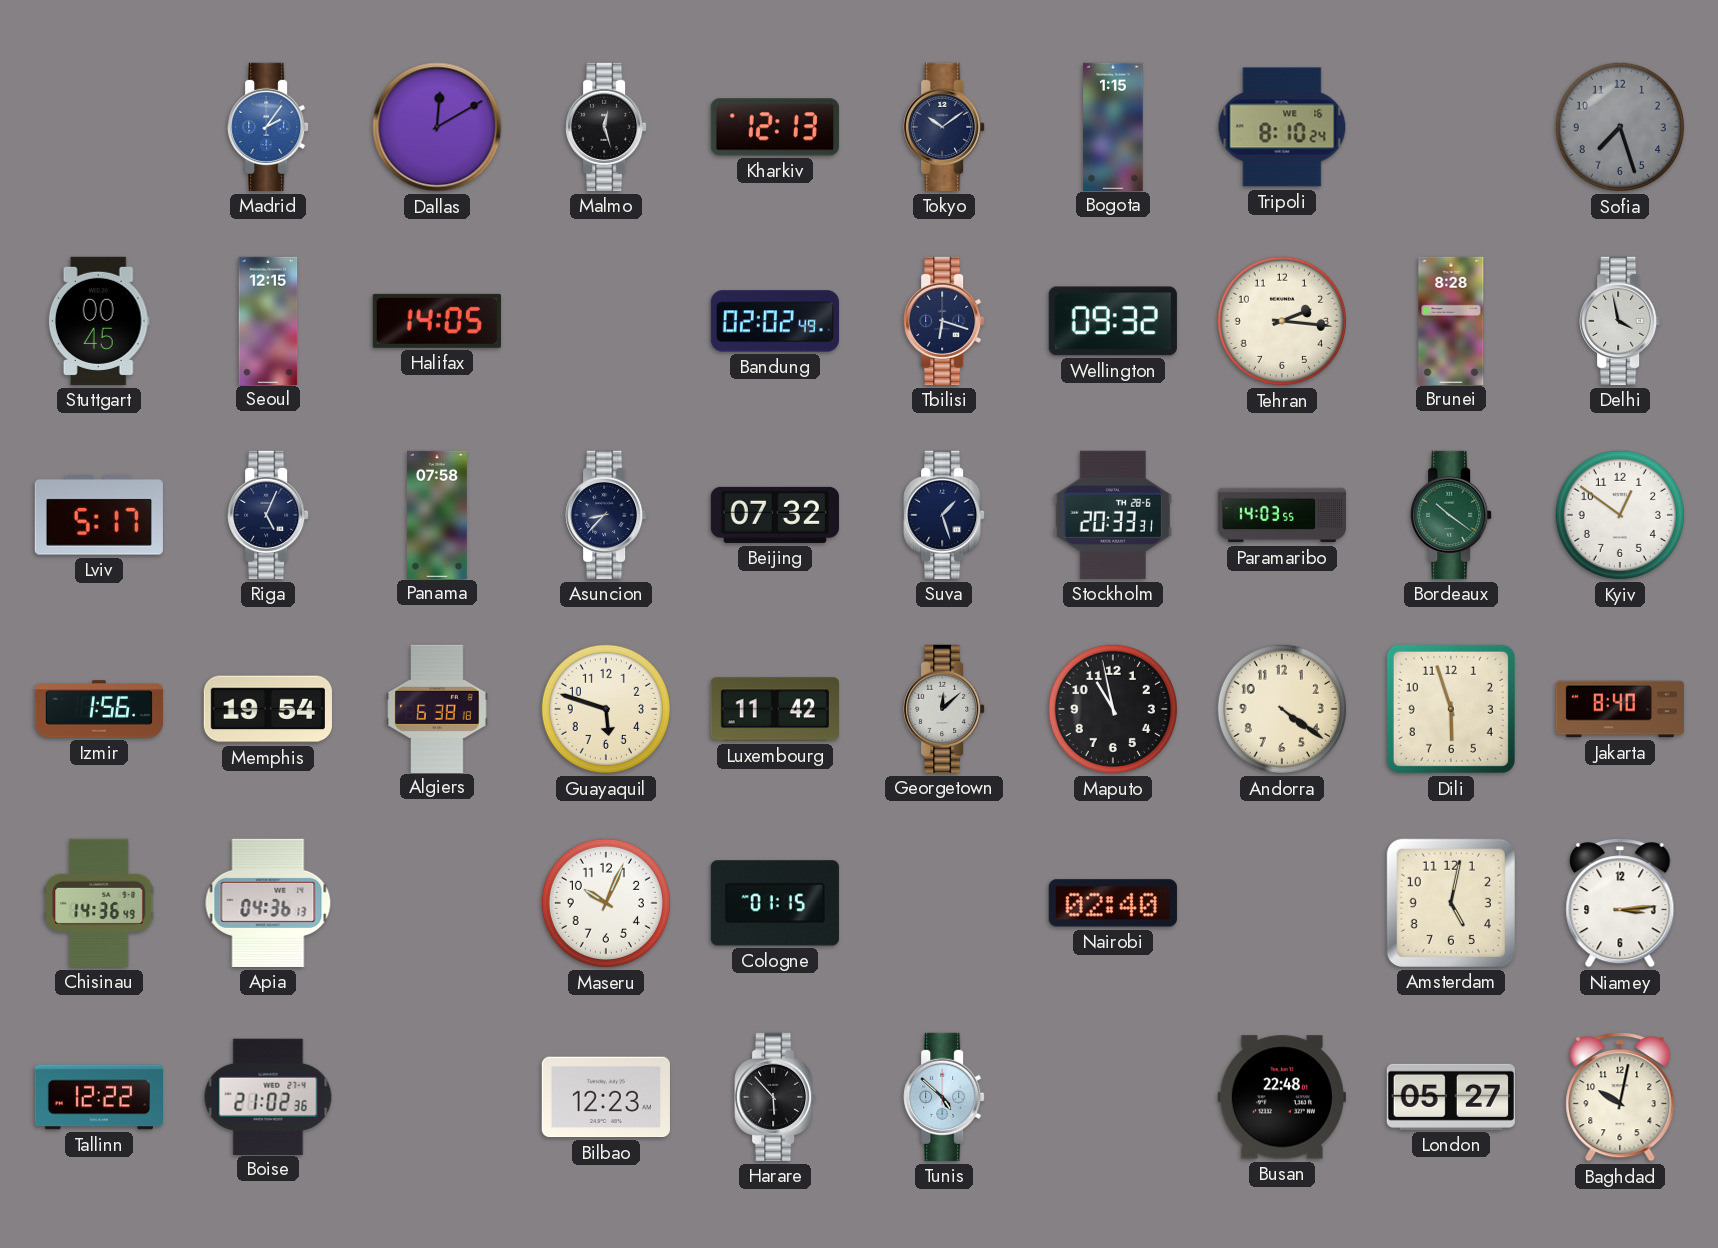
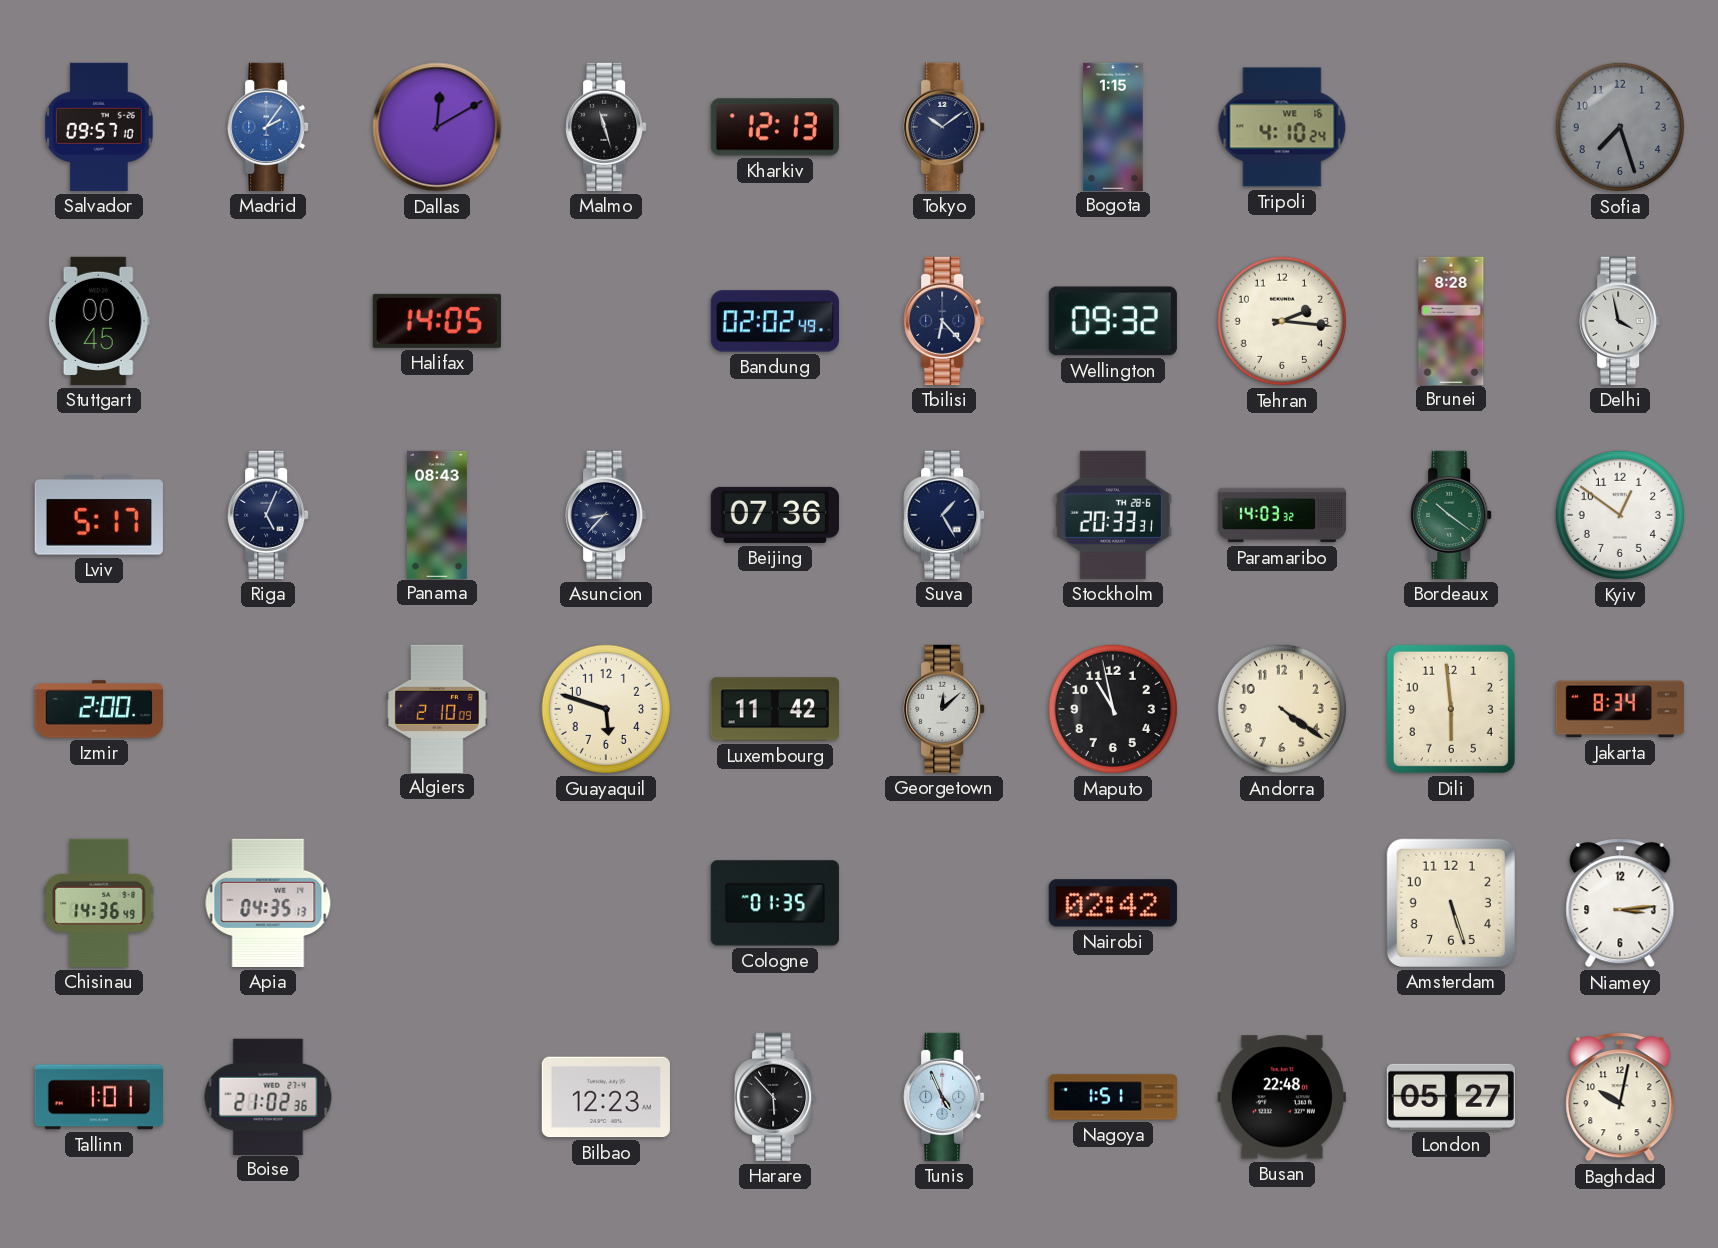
Salvador: none -> 09:57 (99, 127)
Malmo: 12:27 -> 11:27 (606, 127)
Tripoli: 8:10 -> 4:10 (1282, 127)
Seoul: 12:15 -> none (268, 320)
Tbilisi: 6:18 -> 6:23 (944, 321)
Panama: 07:58 -> 08:43 (438, 514)
Beijing: 07:32 -> 07:36 (775, 515)
Suva: 1:27 -> 1:25 (944, 515)
Paramaribo: 14:03:55 -> 14:03:32 (1282, 515)
Izmir: 1:56 -> 2:00 (98, 709)
Memphis: 19:54 -> none (268, 709)
Algiers: 6:38 -> 2:10 (437, 708)
Dili: 5:57 -> 5:59 (1451, 709)
Jakarta: 8:40 -> 8:34 (1619, 709)
Apia: 04:36 -> 04:35 (268, 903)
Maseru: 10:04 -> none (606, 903)
Cologne: 01:15 -> 01:35 (775, 903)
Nairobi: 02:40 -> 02:42 (1113, 903)
Amsterdam: 5:02 -> 5:27 (1451, 903)
Tallinn: 12:22 -> 1:01 (98, 1097)
Tunis: 4:52 -> 4:56 (944, 1097)
Nagoya: none -> 1:51 (1112, 1097)
